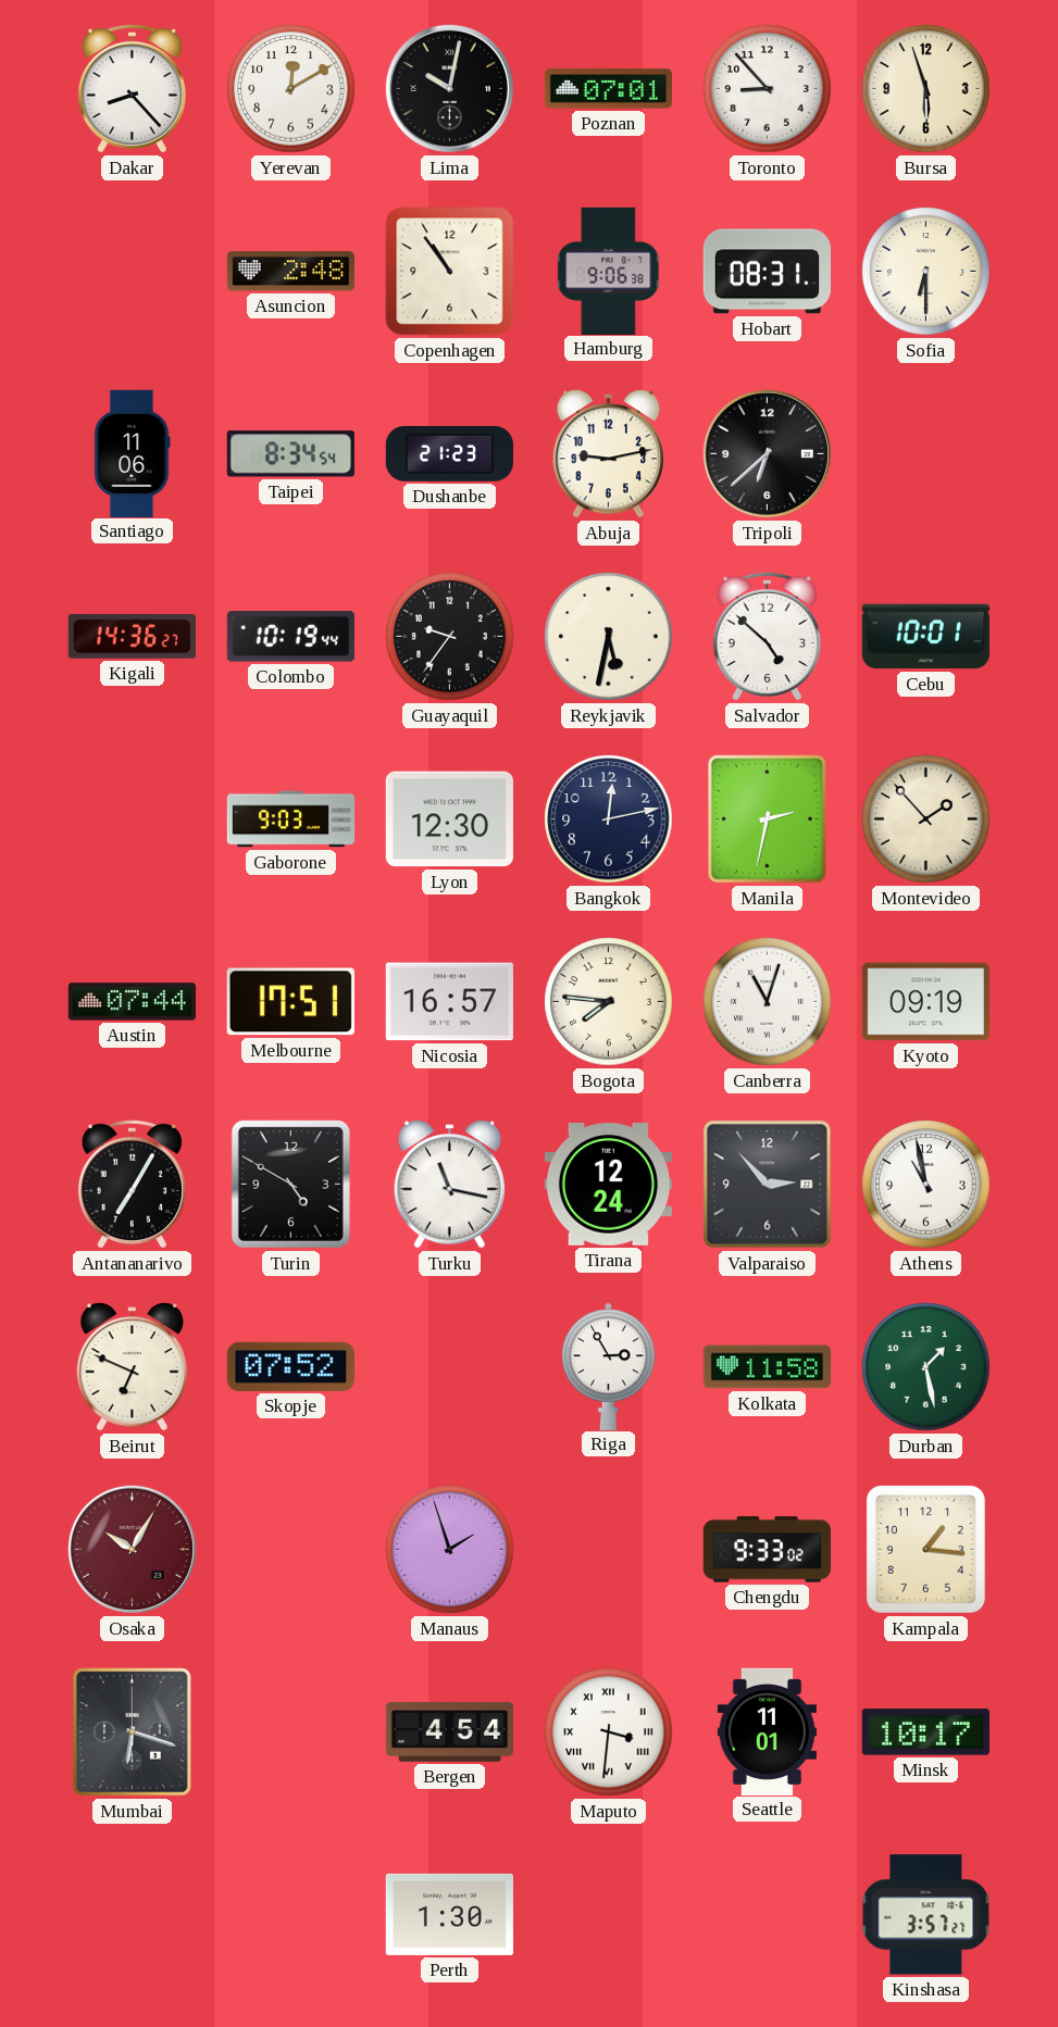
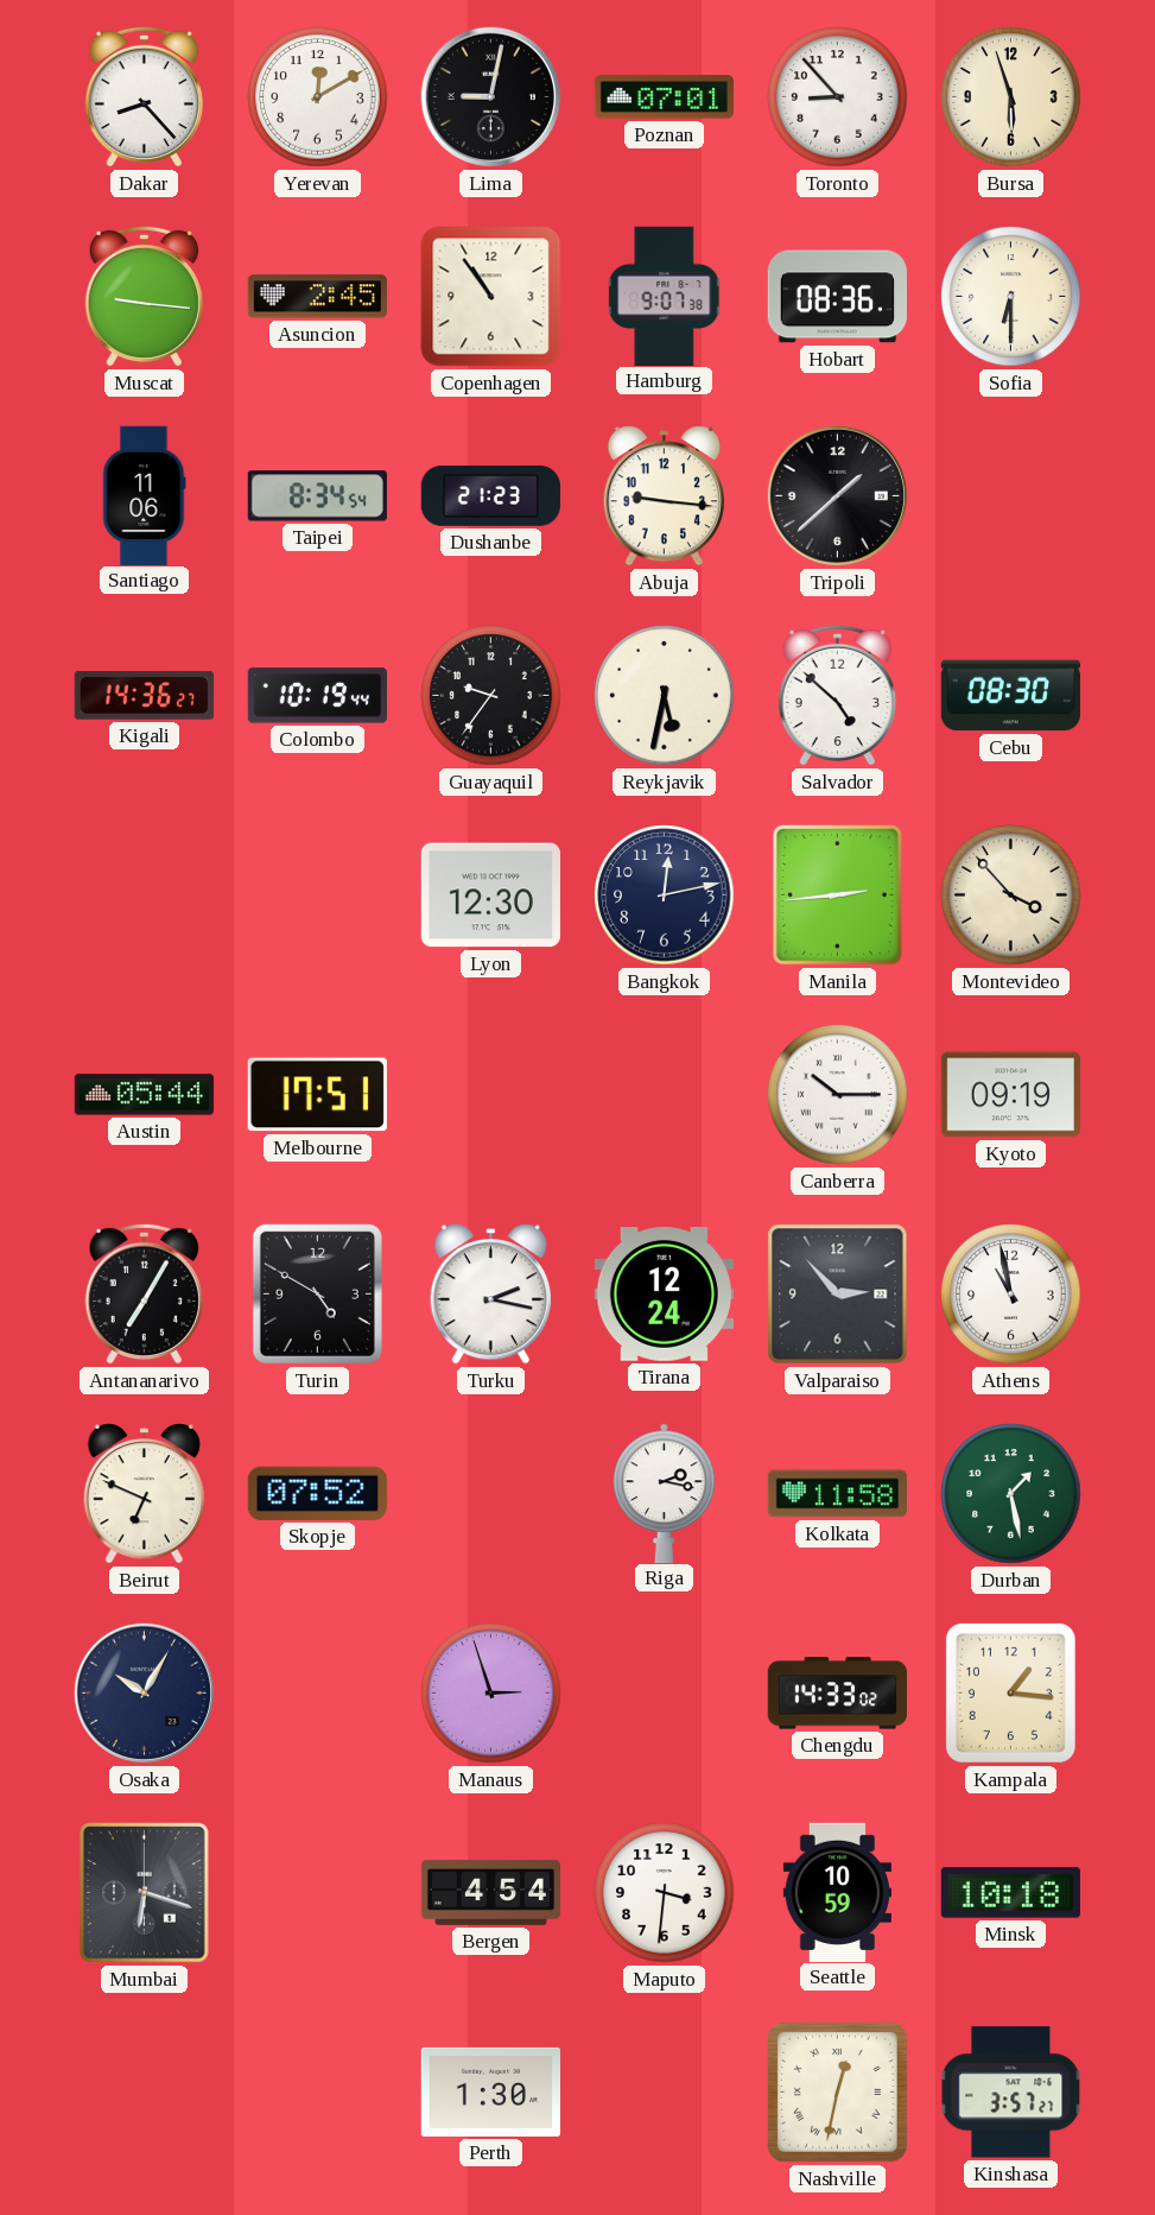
Lima: 10:02 -> 9:02 (490, 96)
Muscat: none -> 9:16 (144, 296)
Asuncion: 2:48 -> 2:45 (317, 297)
Hamburg: 9:06 -> 9:07 (665, 296)
Hobart: 08:31 -> 08:36 (837, 297)
Abuja: 9:13 -> 9:16 (665, 496)
Tripoli: 6:38 -> 1:38 (837, 495)
Cebu: 10:01 -> 08:30 (1010, 696)
Gaborone: 9:03 -> none (291, 819)
Manila: 2:32 -> 2:44 (838, 896)
Montevideo: 1:53 -> 3:53 (1011, 896)
Austin: 07:44 -> 05:44 (144, 1095)
Nicosia: 16:57 -> none (449, 1002)
Bogota: 7:46 -> none (609, 1002)
Canberra: 11:03 -> 10:15 (838, 1095)
Turku: 11:17 -> 2:17 (491, 1295)
Riga: 2:55 -> 2:17 (665, 1493)
Osaka dial: burgundy -> navy (144, 1692)
Manaus: 1:57 -> 2:57 (491, 1694)
Chengdu: 9:33 -> 14:33 (837, 1694)
Maputo numerals: Roman -> Arabic (665, 1893)
Seattle: 11:01 -> 10:59 (837, 1892)
Minsk: 10:17 -> 10:18 (1010, 1893)
Nashville: none -> 12:32 (837, 2091)
